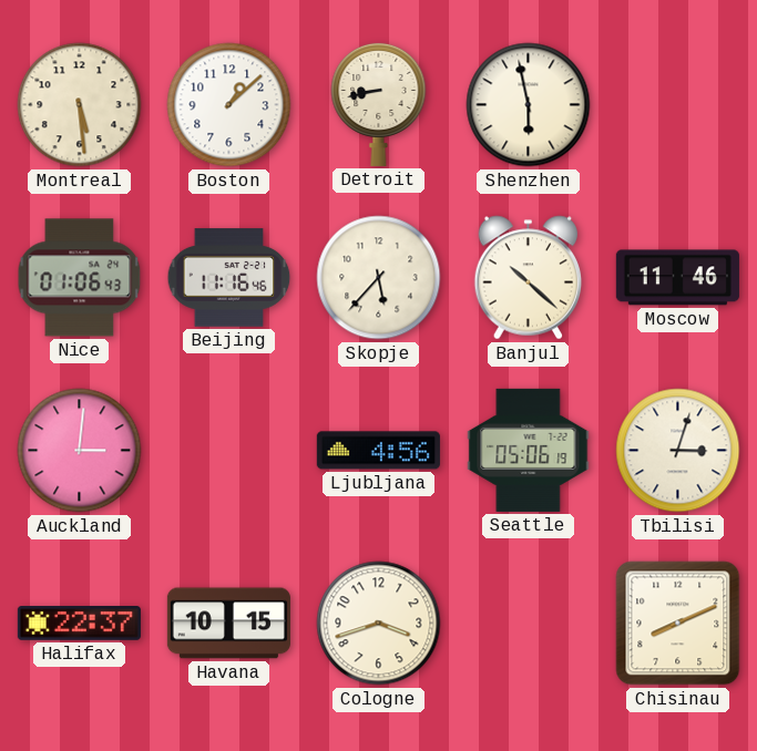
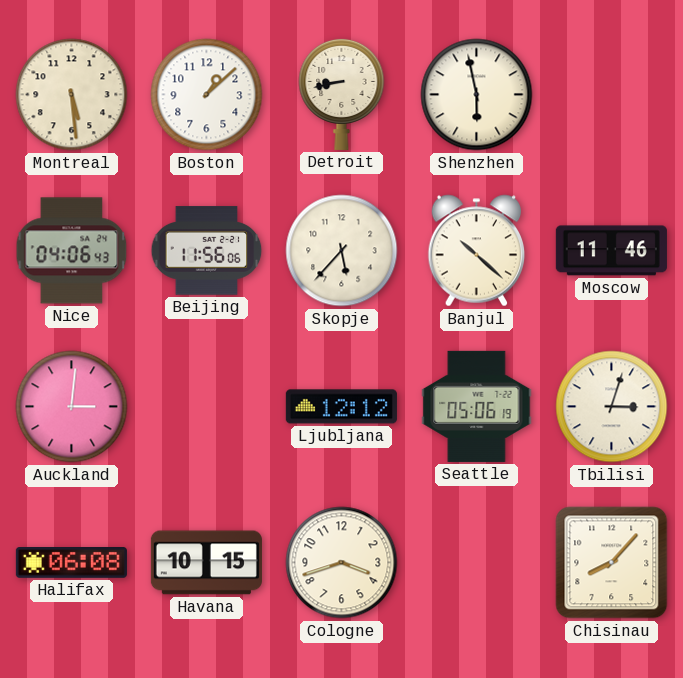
Nice: 01:06 -> 04:06 (72, 251)
Beijing: 11:16 -> 11:56 (207, 251)
Ljubljana: 4:56 -> 12:12 (341, 407)
Halifax: 22:37 -> 06:08 (71, 563)
Chisinau: 8:11 -> 8:07 (612, 563)
